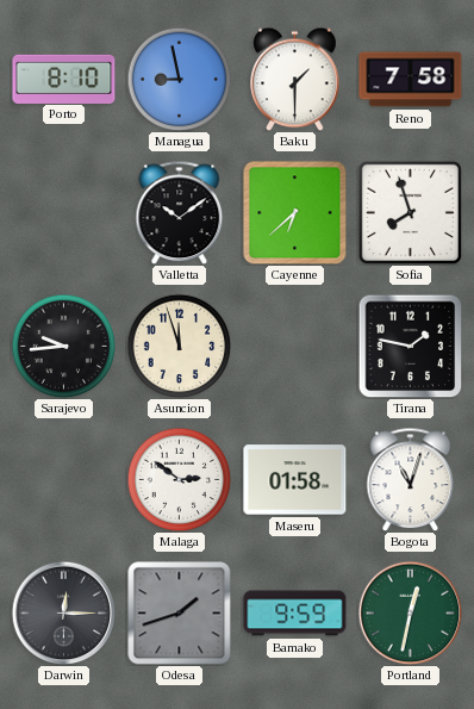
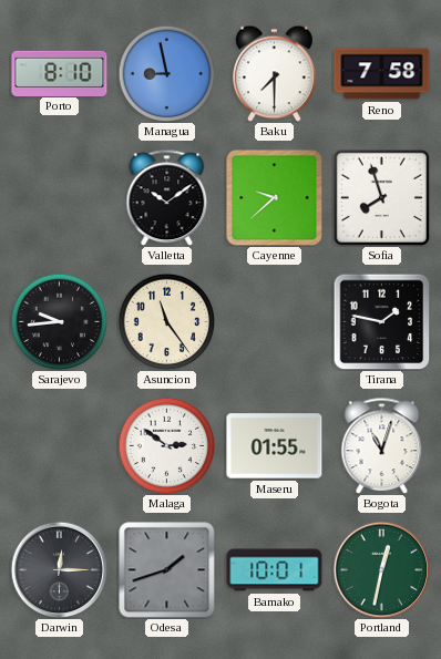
Baku: 1:30 -> 7:30 (275, 73)
Cayenne: 6:38 -> 9:38 (275, 198)
Asuncion: 11:57 -> 11:24 (166, 321)
Maseru: 01:58 -> 01:55 (275, 446)
Bamako: 9:59 -> 10:01 (275, 570)
